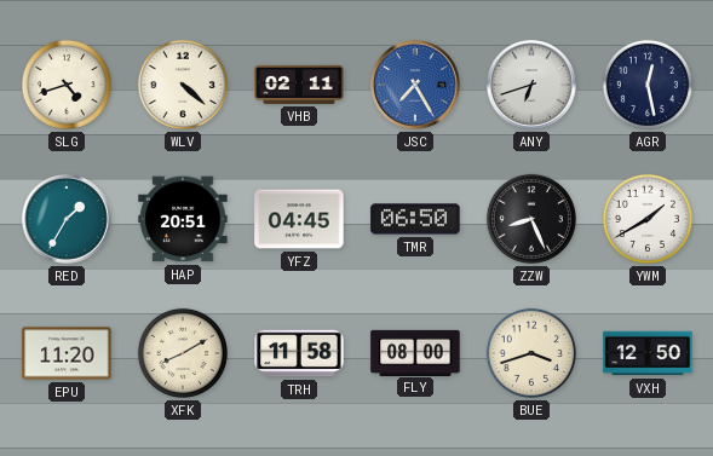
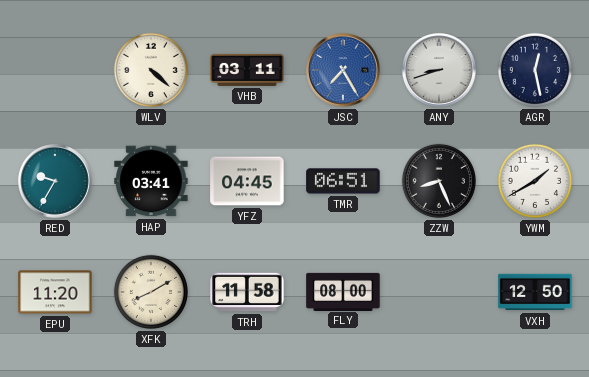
SLG: 4:42 -> none (67, 85)
VHB: 02:11 -> 03:11 (247, 70)
ANY: 6:42 -> 8:42 (439, 70)
RED: 1:35 -> 9:35 (55, 181)
HAP: 20:51 -> 03:41 (151, 181)
TMR: 06:50 -> 06:51 (343, 181)
BUE: 3:42 -> none (531, 353)
